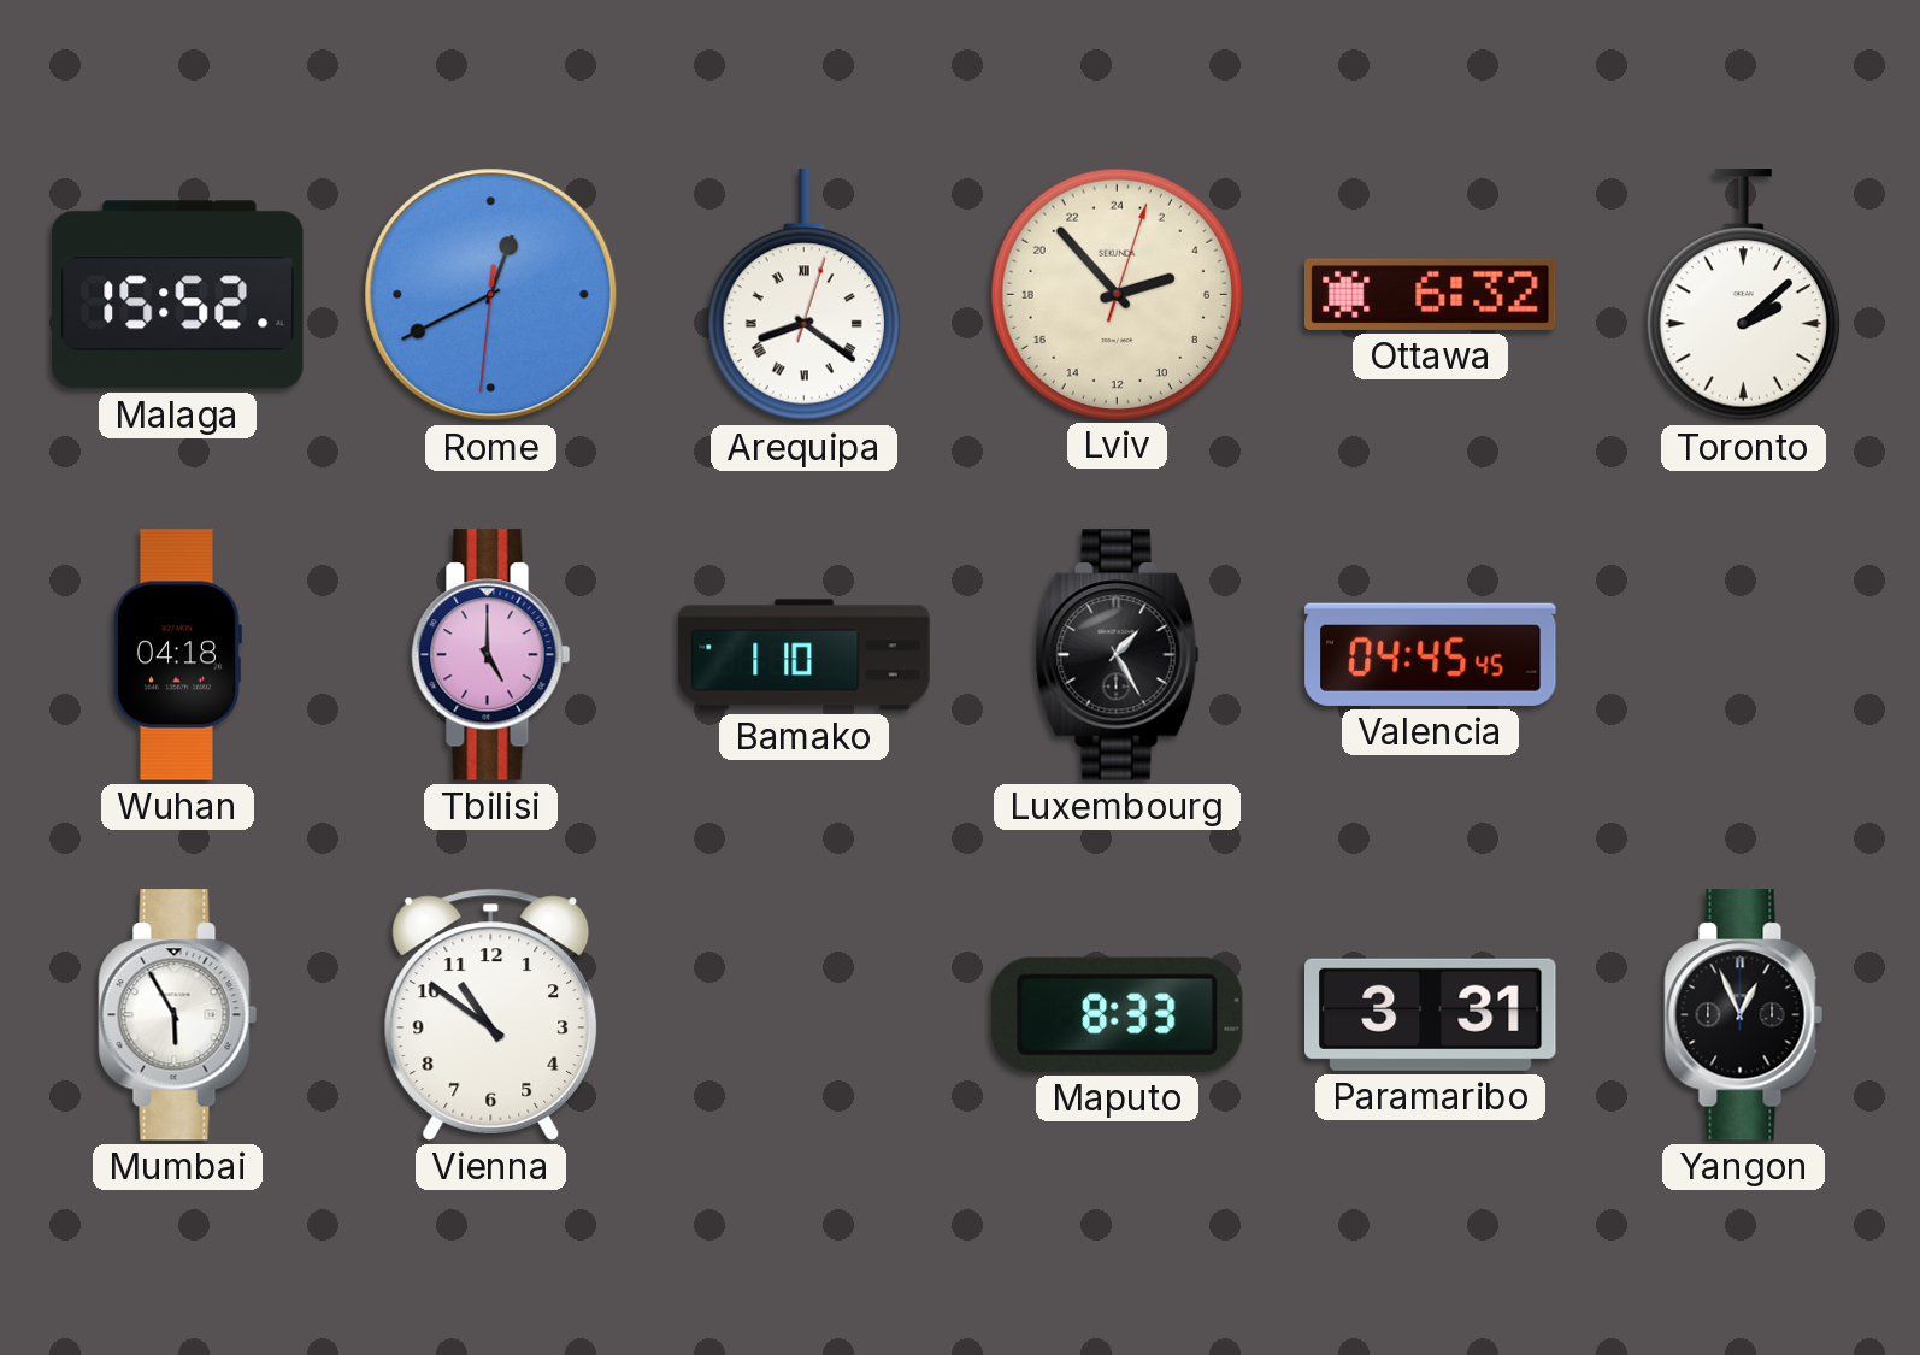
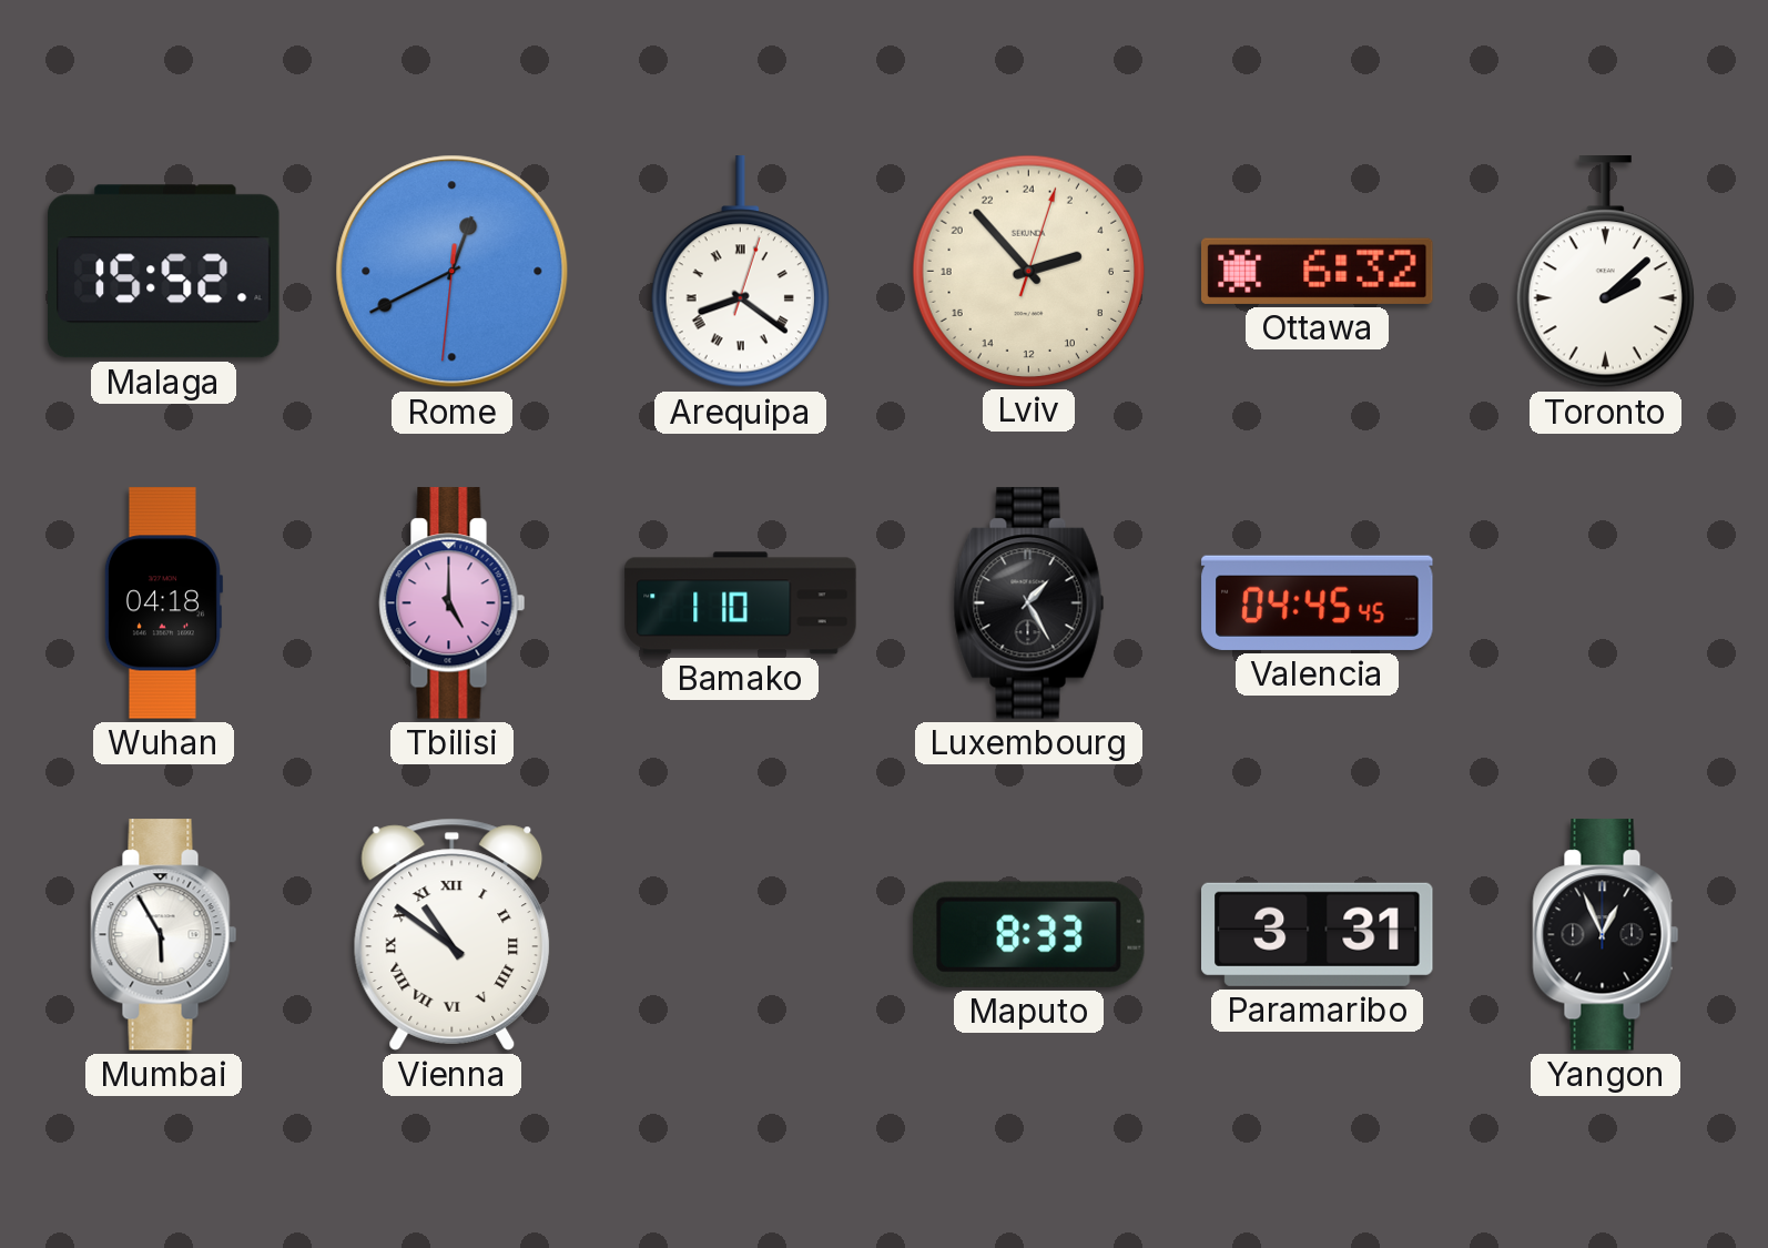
Vienna numerals: Arabic -> Roman (453, 934)
